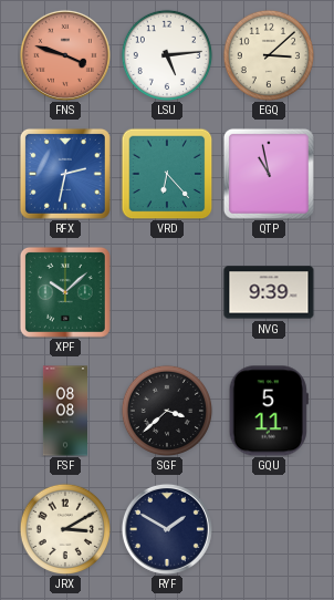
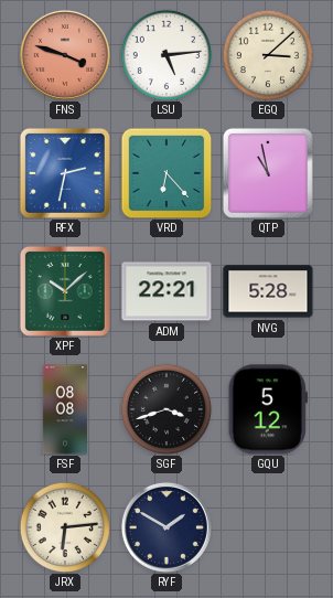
ADM: none -> 22:21 (166, 291)
NVG: 9:39 -> 5:28 (268, 291)
SGF: 3:38 -> 3:42 (165, 408)
GQU: 5:11 -> 5:12 (268, 409)
JRX: 3:10 -> 6:14 (64, 526)
